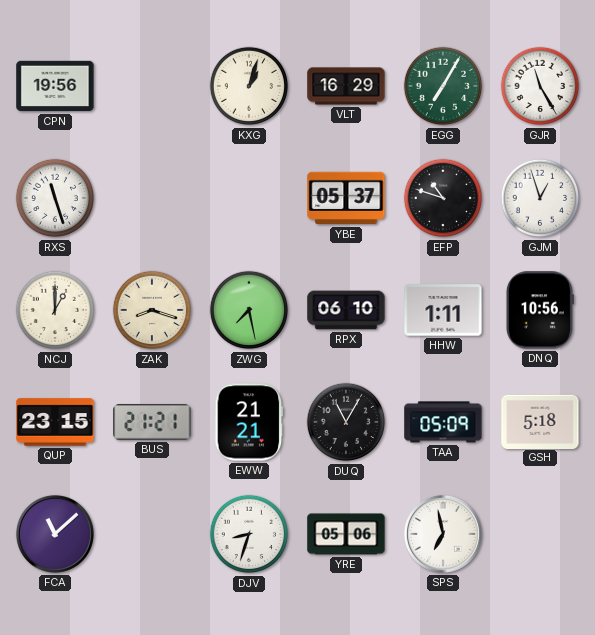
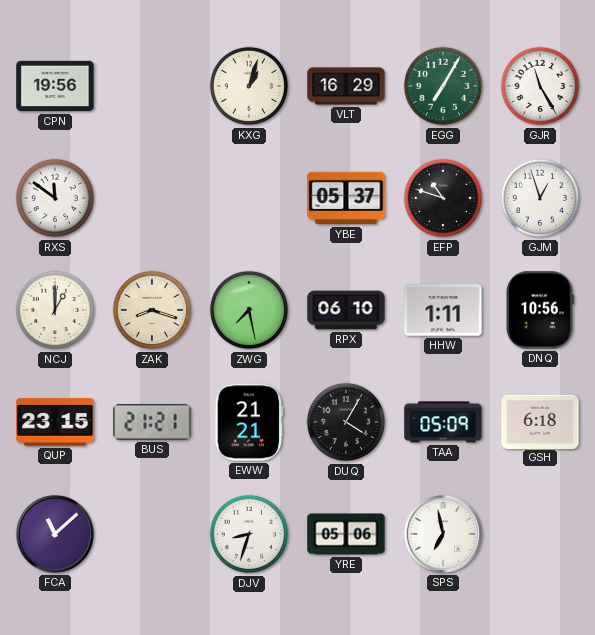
RXS: 11:27 -> 11:51 (55, 198)
DUQ: 11:05 -> 4:05 (346, 422)
GSH: 5:18 -> 6:18 (540, 421)
